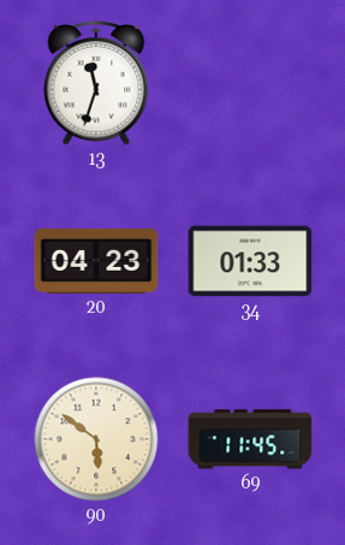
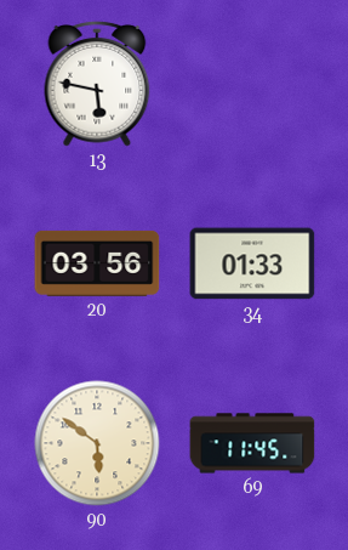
13: 11:33 -> 5:47 (97, 84)
20: 04:23 -> 03:56 (97, 263)
